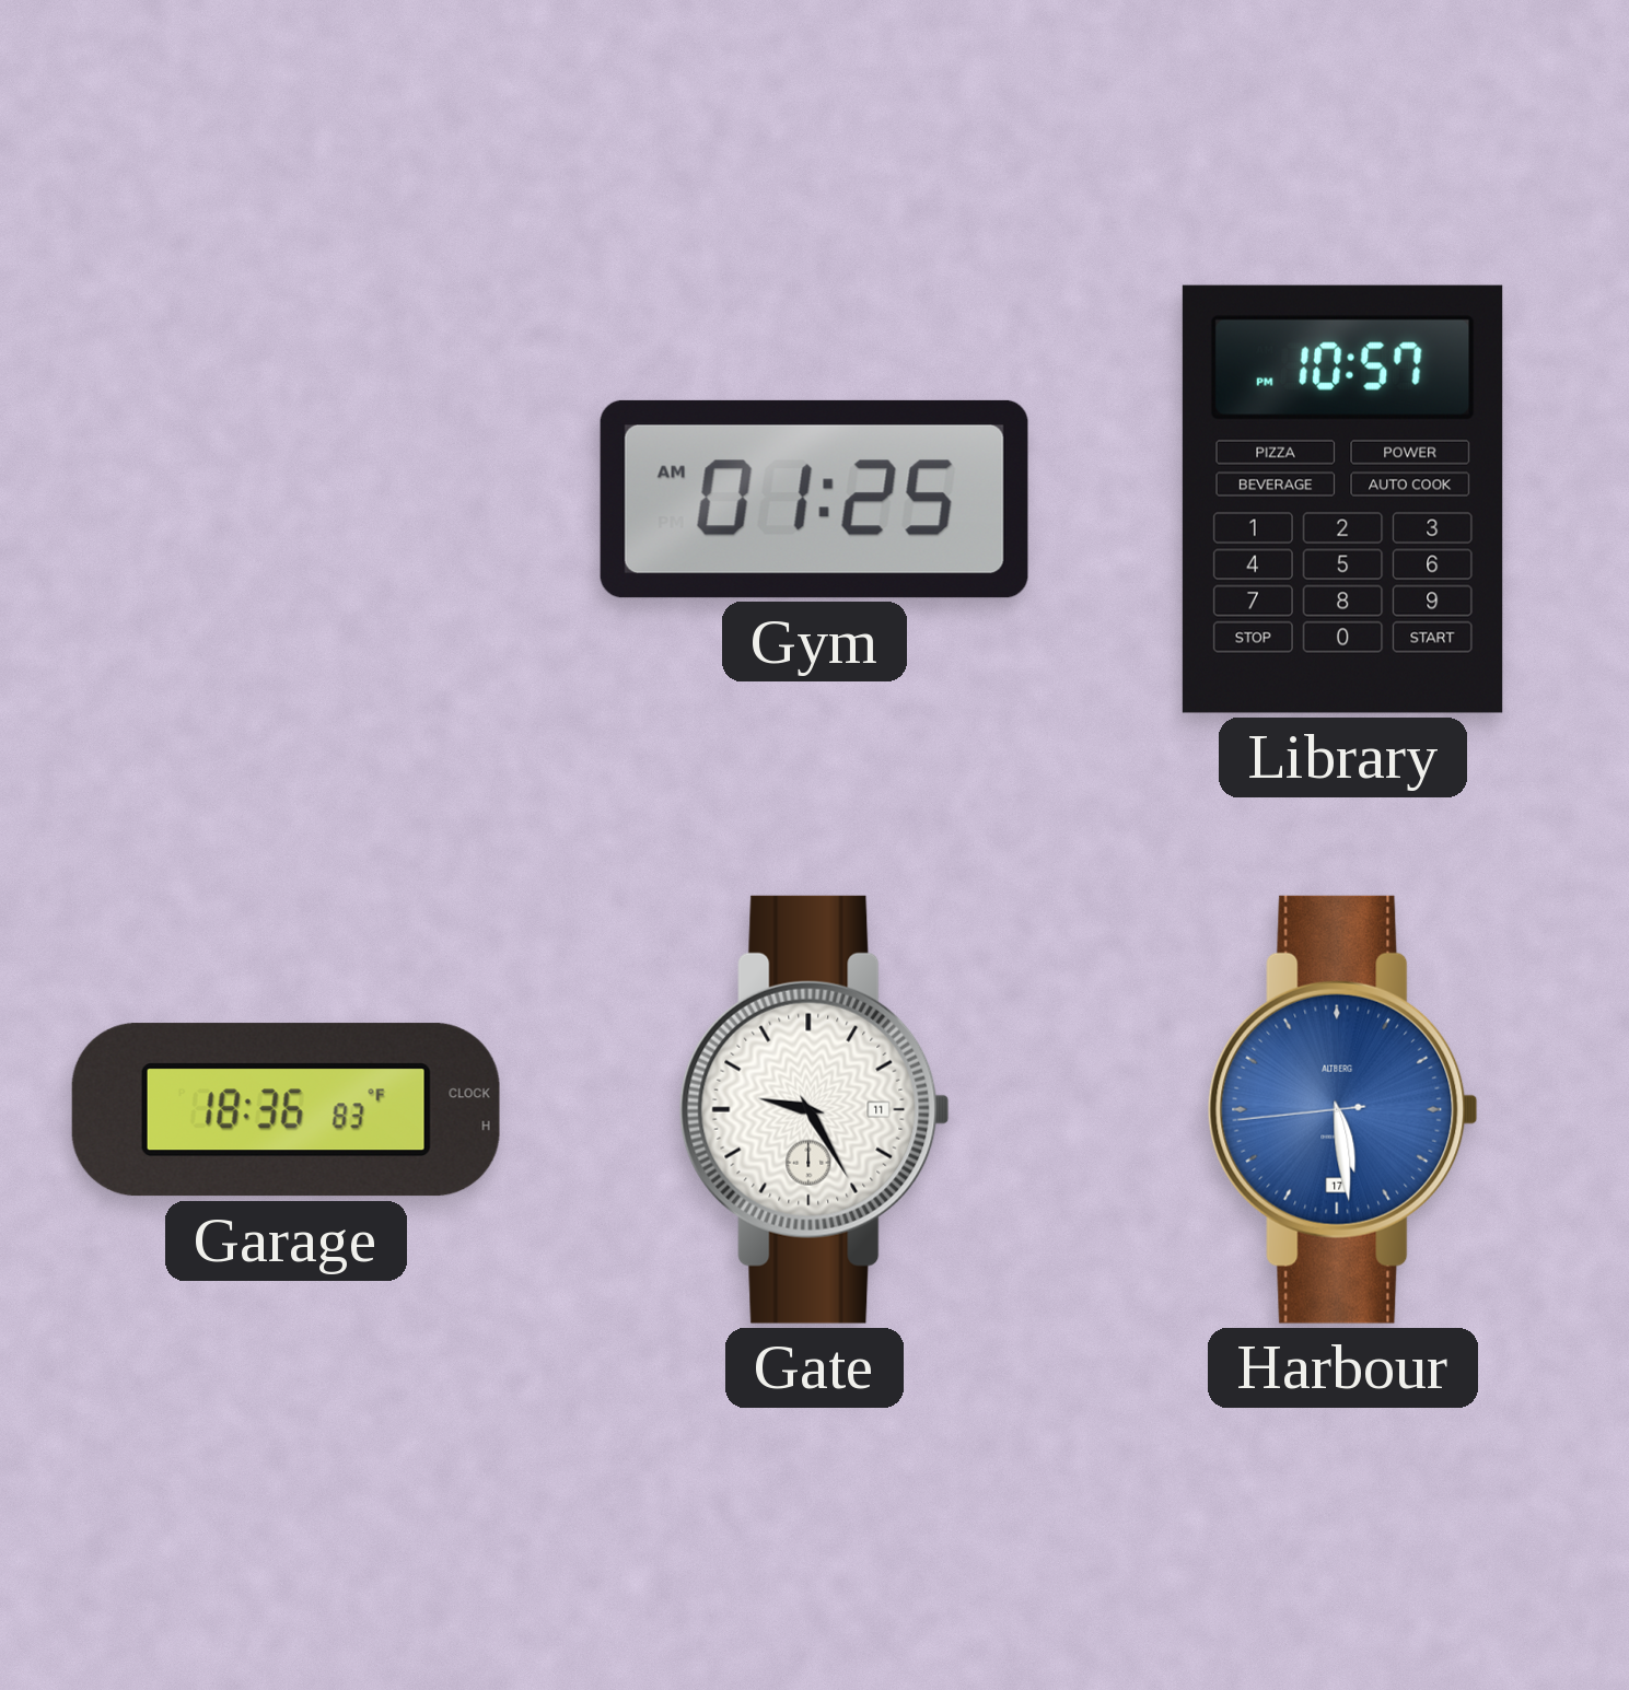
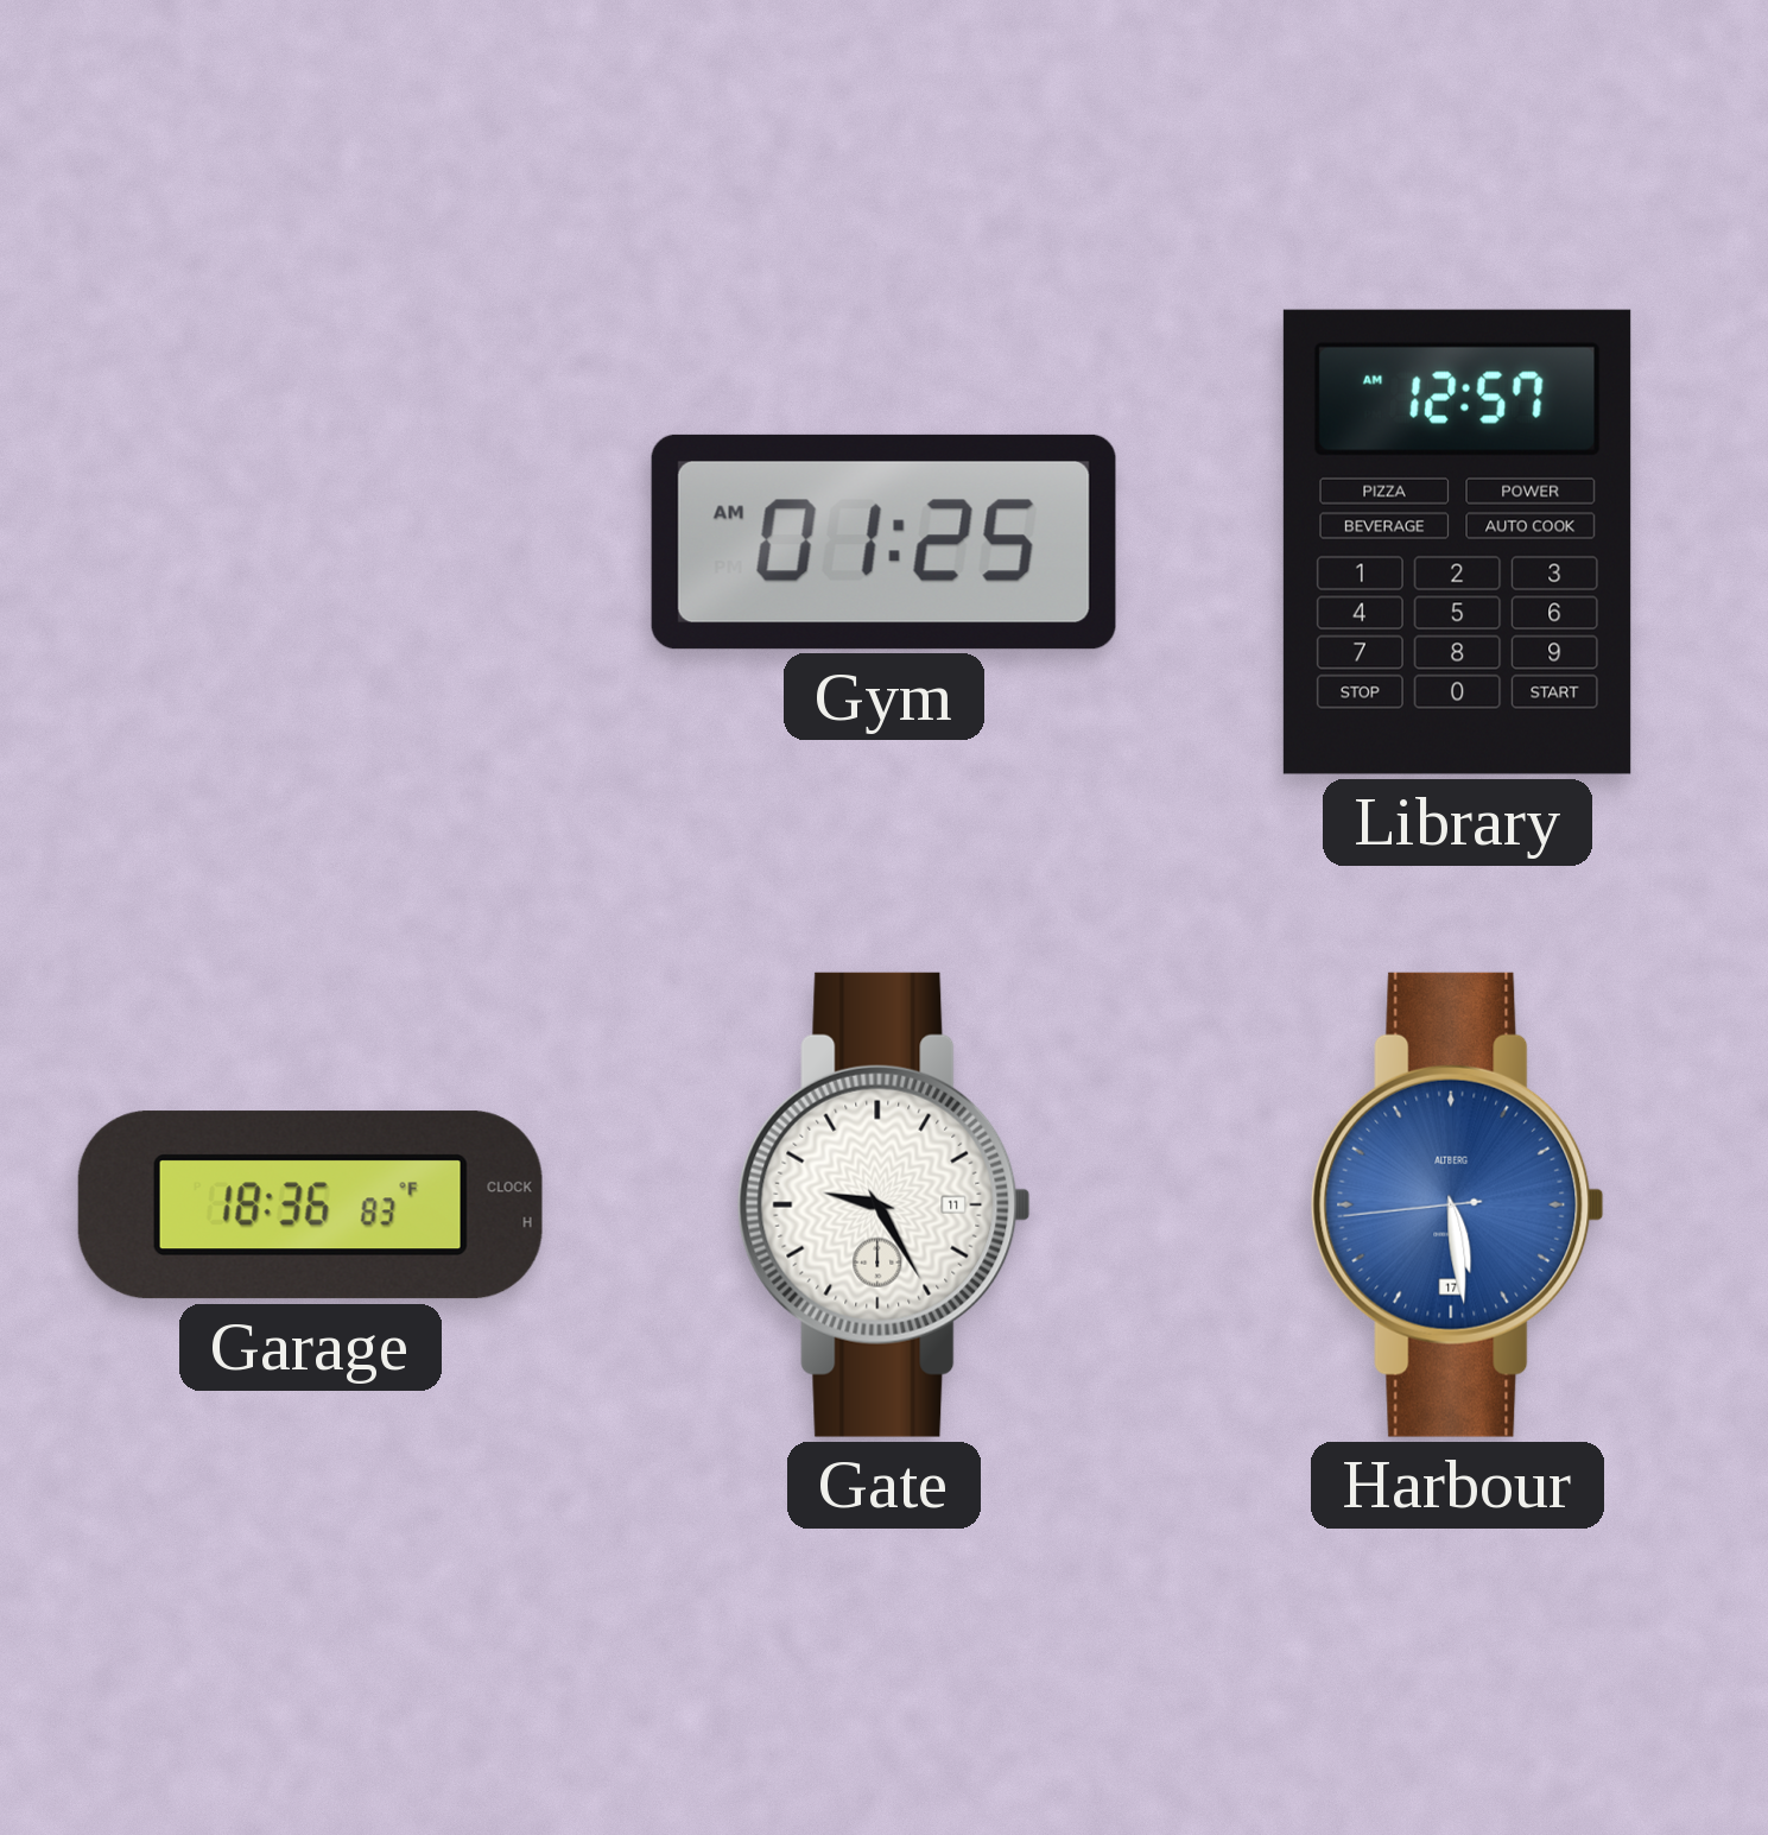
Library: 10:57 -> 12:57 (1457, 542)
